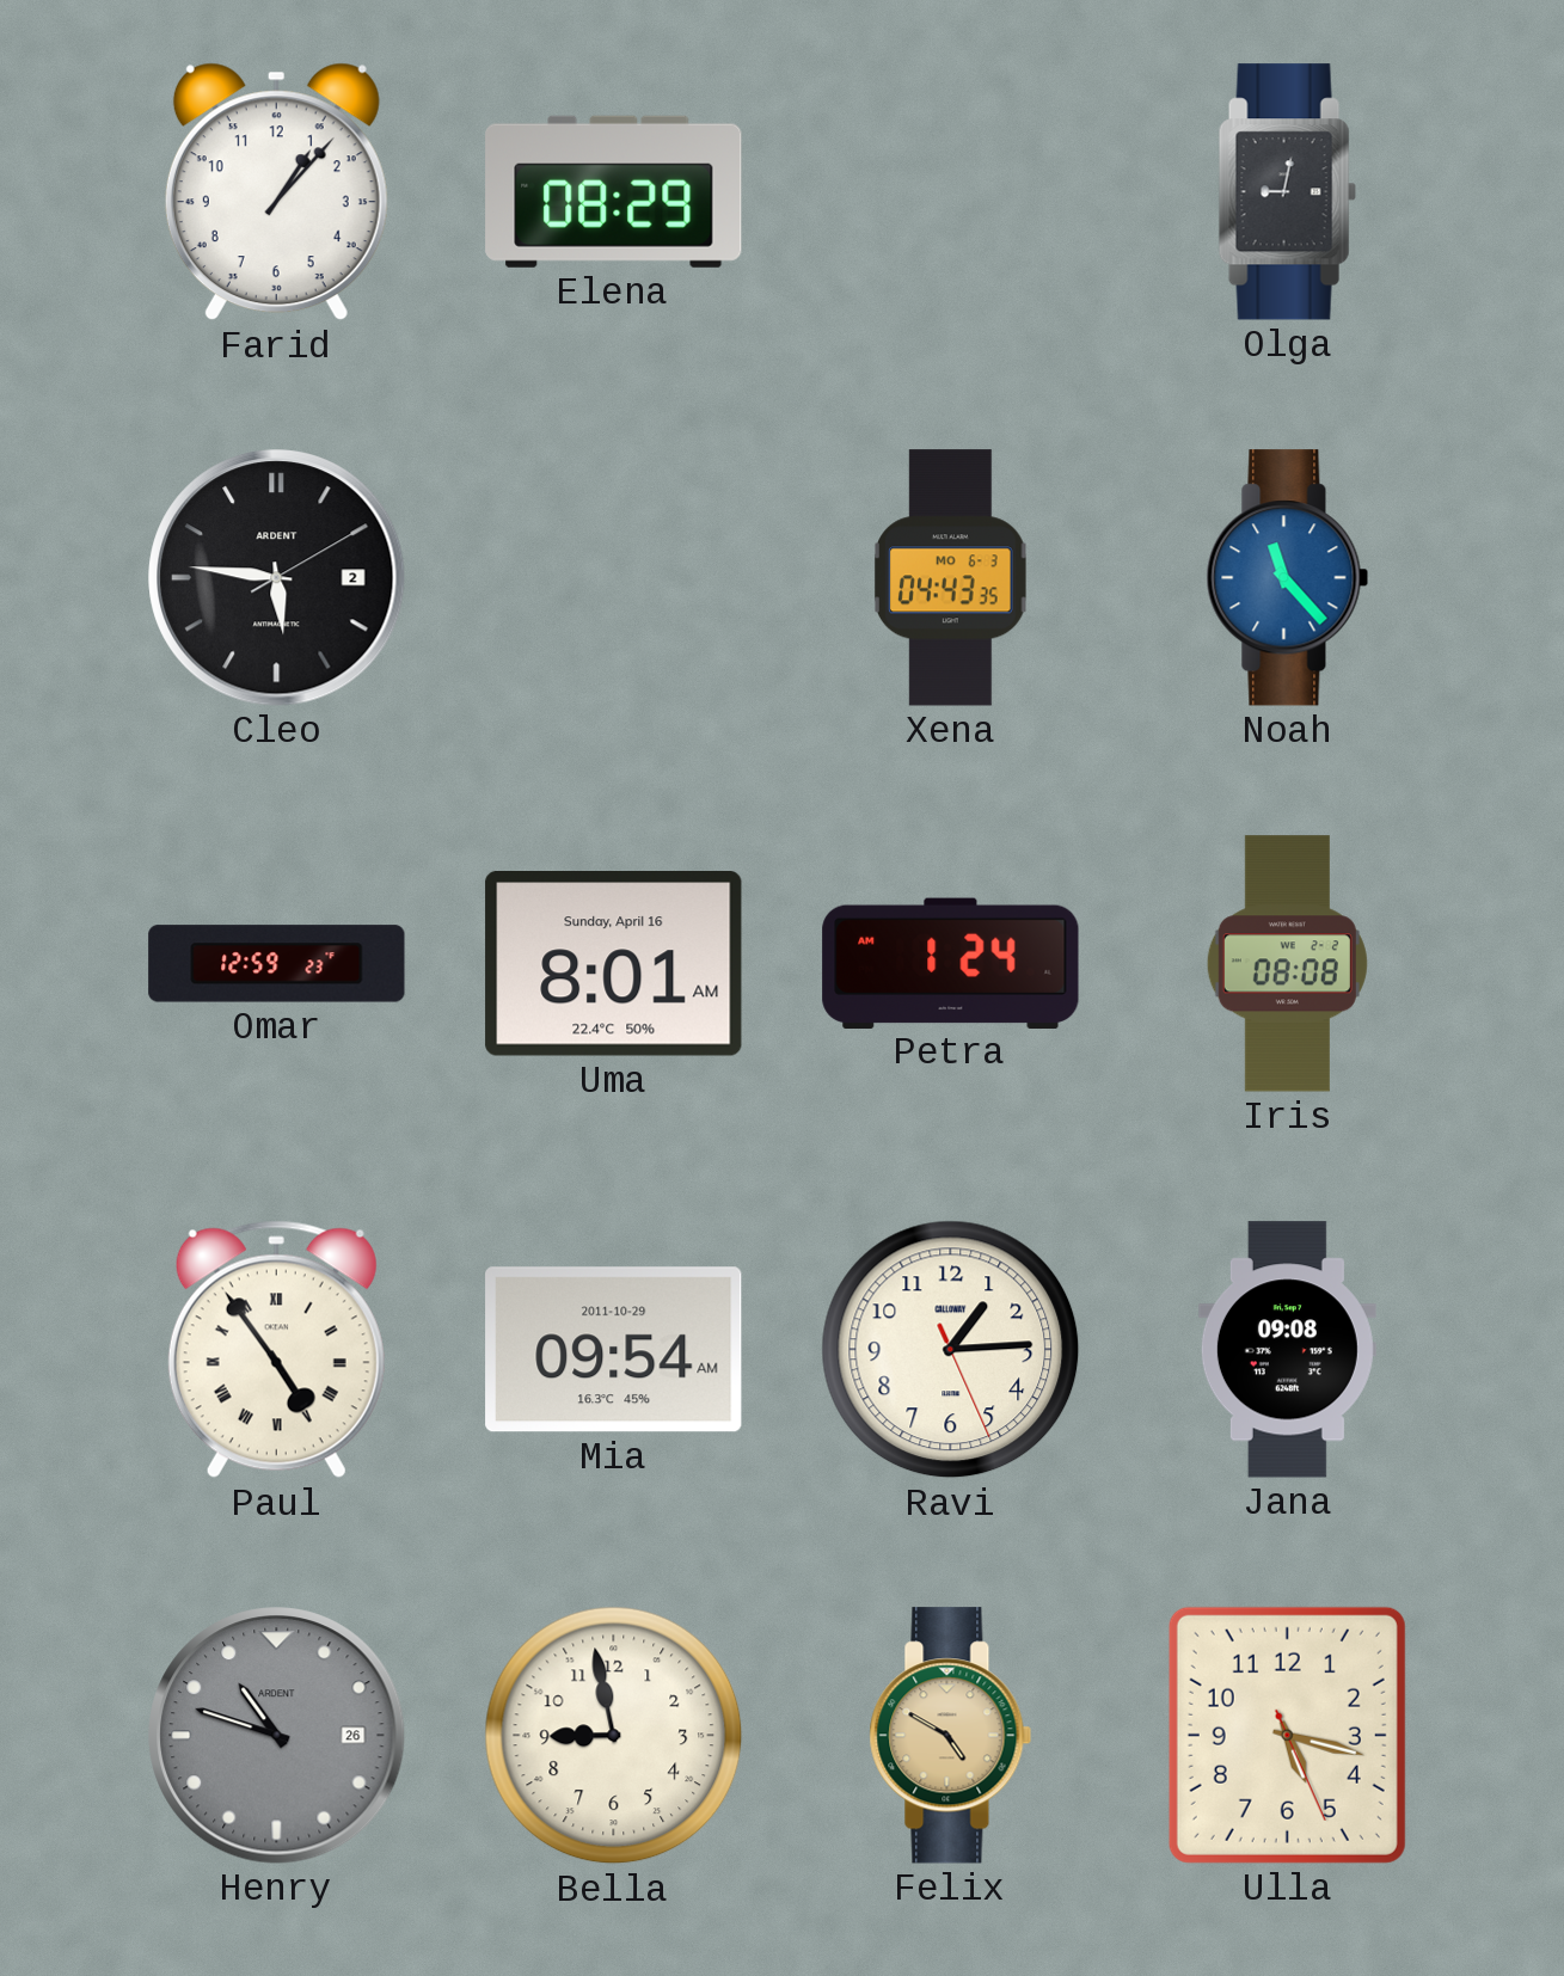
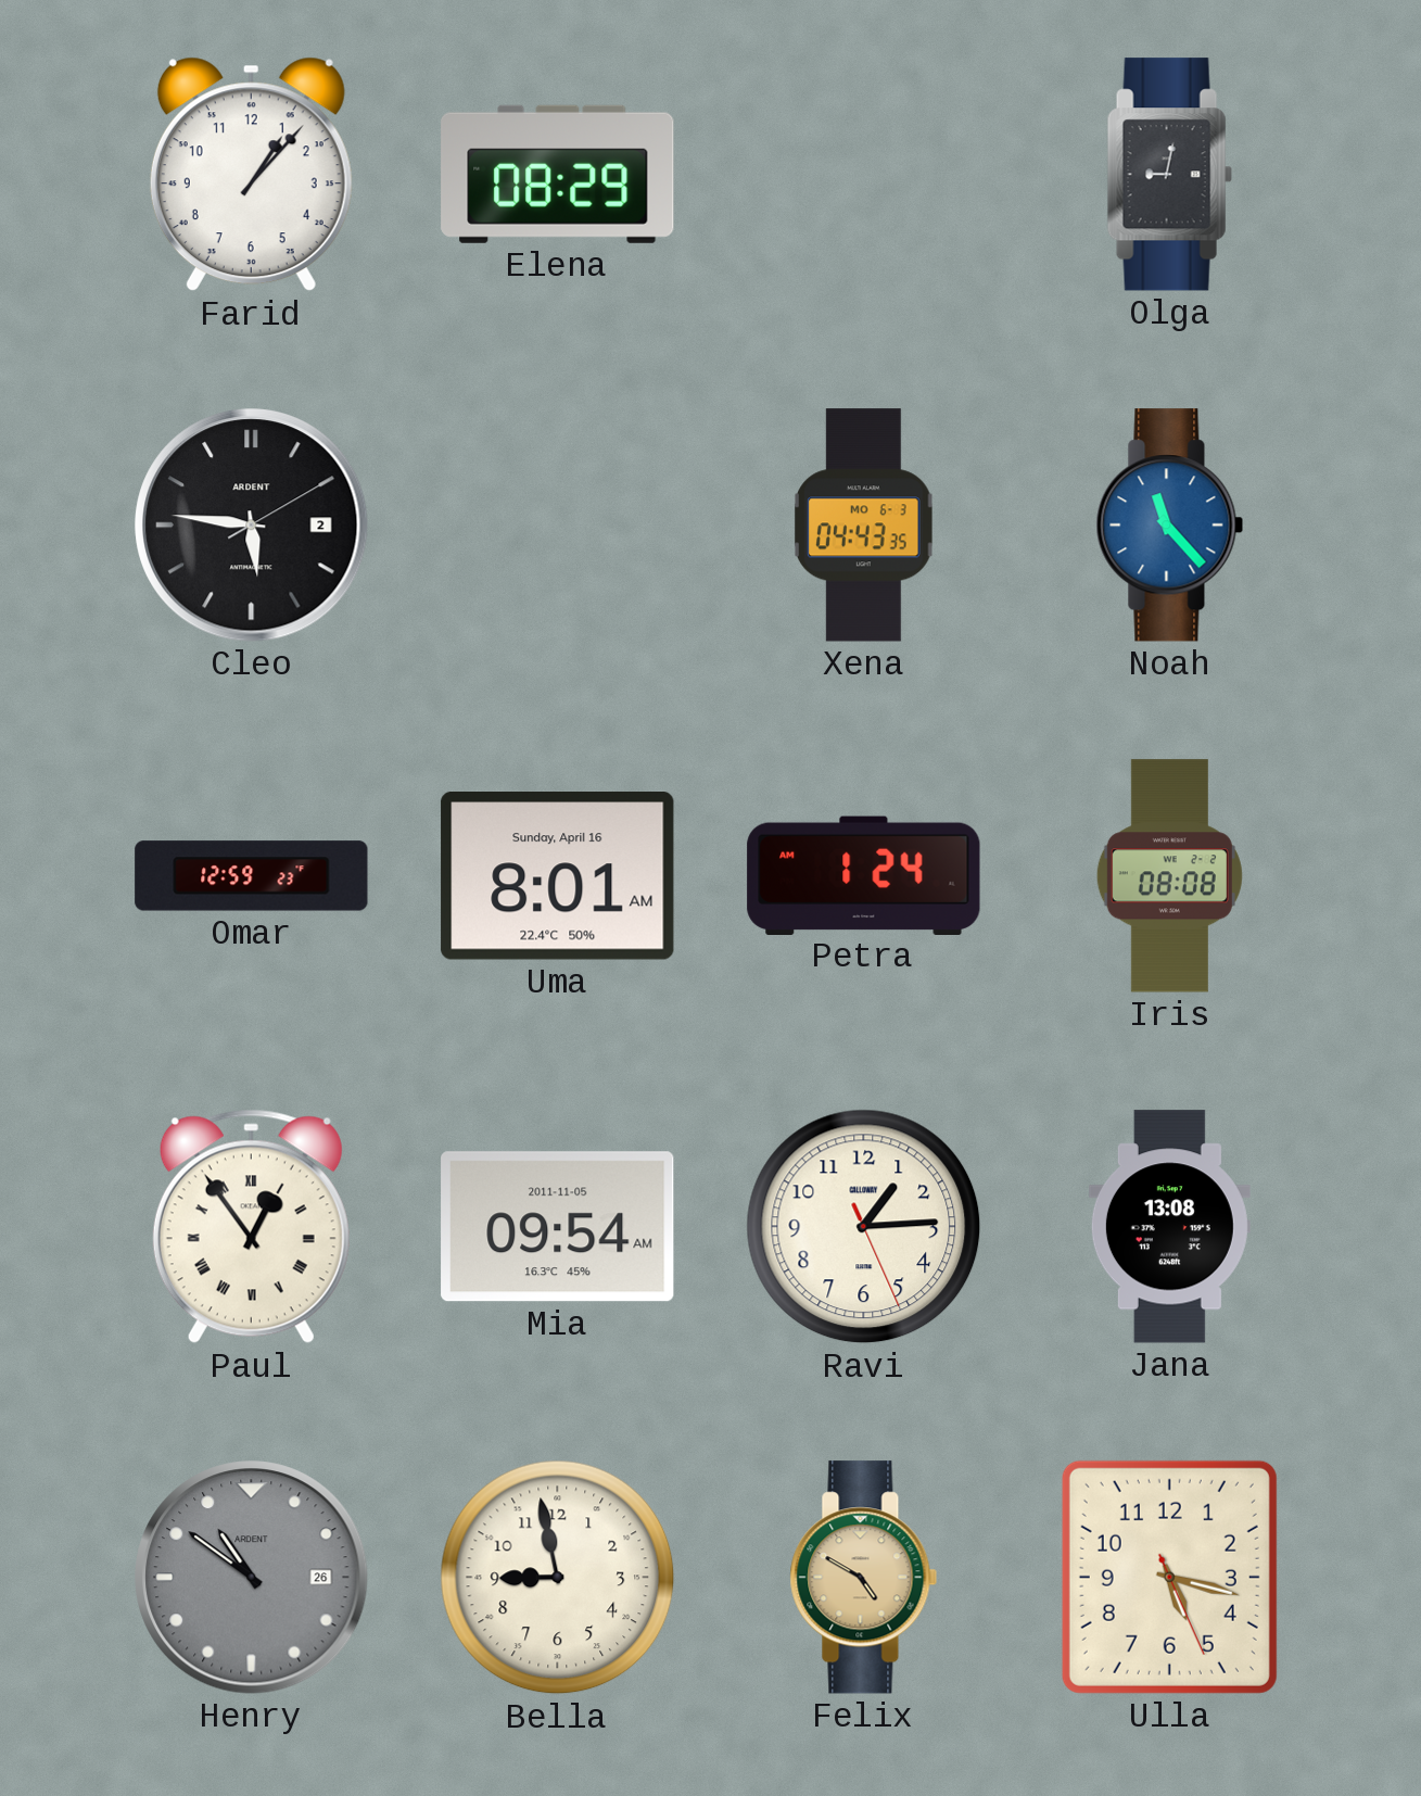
Paul: 4:54 -> 12:54 (251, 1227)
Mia date: 2011-10-29 -> 2011-11-05 (558, 1227)
Jana: 09:08 -> 13:08 (1169, 1227)
Henry: 10:48 -> 10:51 (252, 1578)
